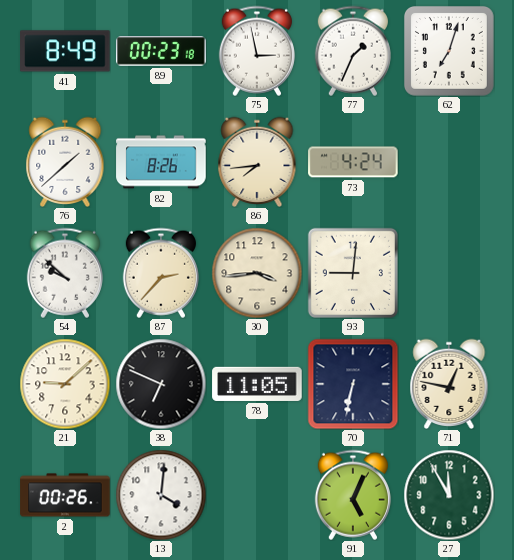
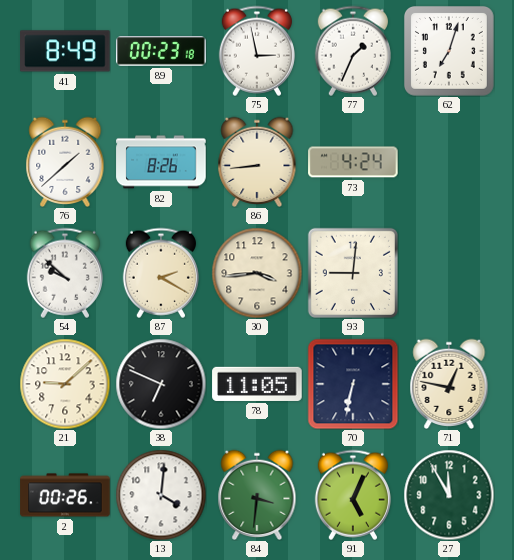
86: 7:44 -> 8:44 (257, 161)
87: 2:37 -> 2:20 (161, 273)
84: none -> 3:31 (257, 494)
